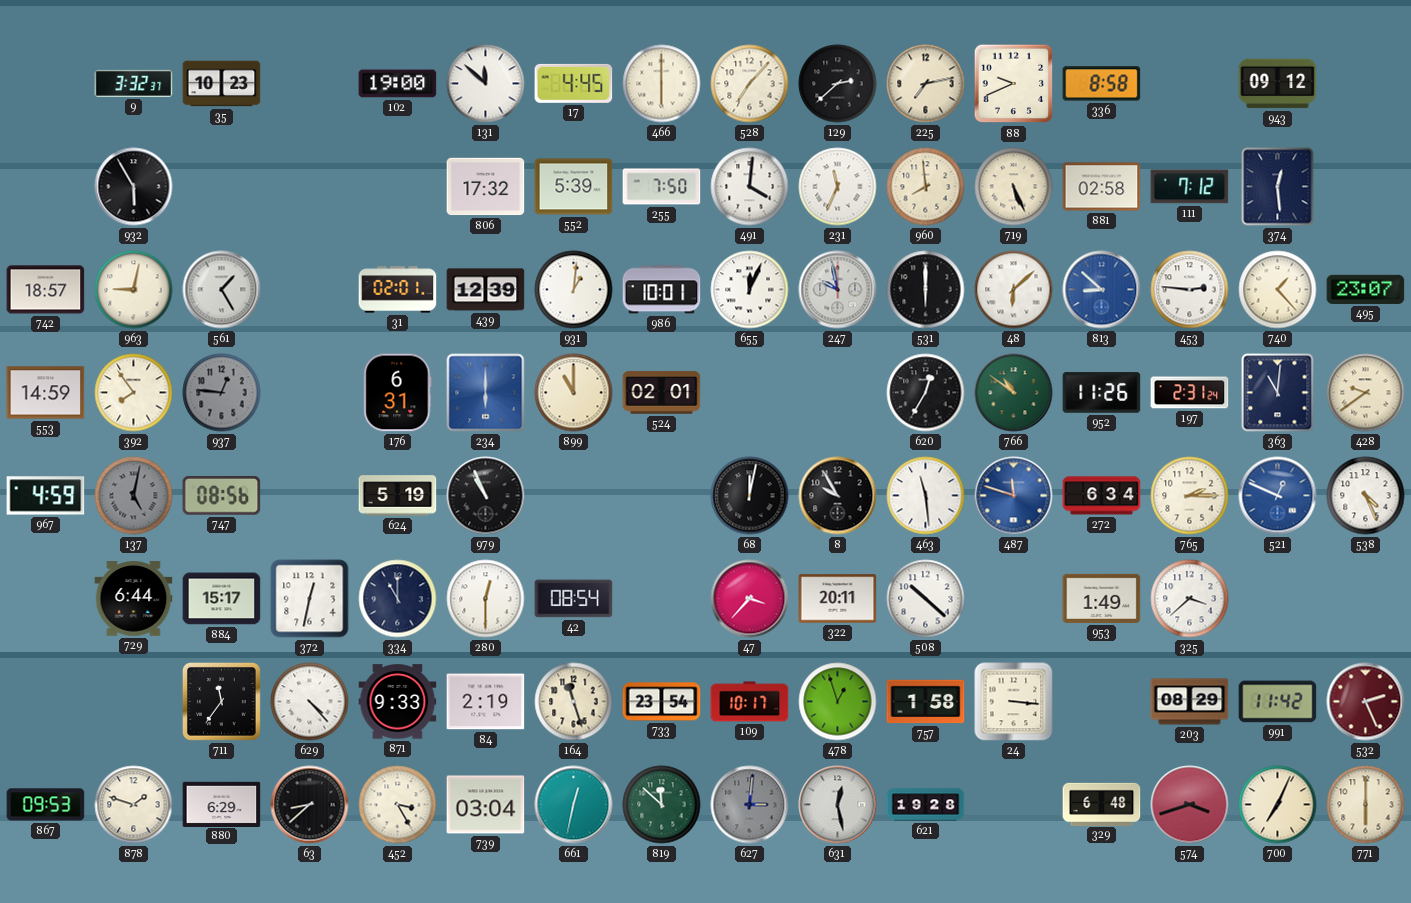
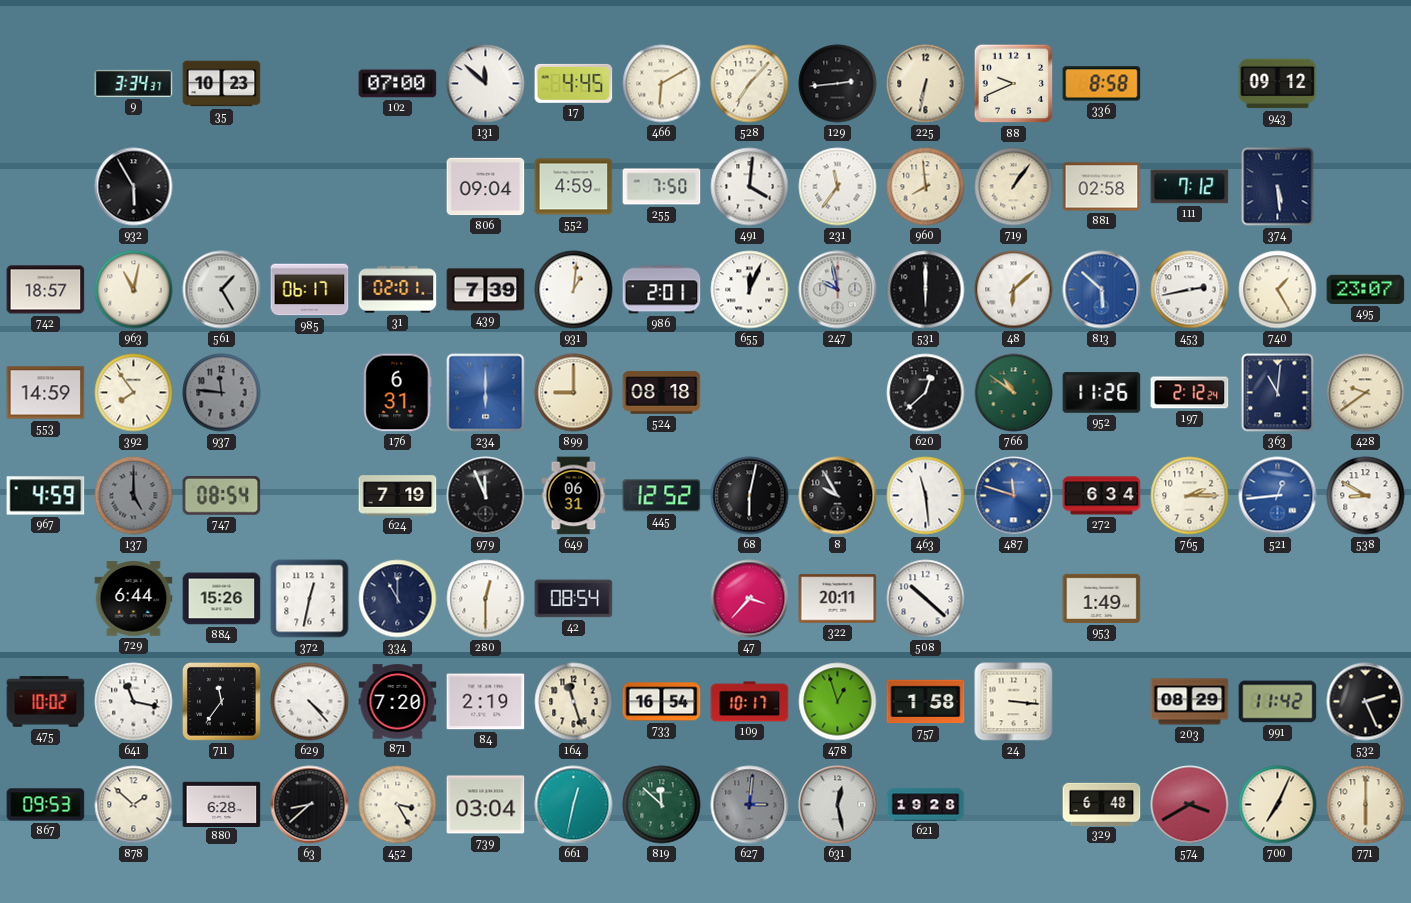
9: 3:32 -> 3:34 (134, 83)
102: 19:00 -> 07:00 (398, 84)
466: 6:00 -> 6:10 (662, 84)
129: 2:38 -> 2:44 (838, 84)
225: 7:13 -> 6:32 (926, 84)
806: 17:32 -> 09:04 (486, 187)
552: 5:39 -> 4:59 (574, 187)
231: 11:34 -> 11:36 (838, 187)
719: 5:26 -> 1:06 (1014, 187)
374: 12:29 -> 5:29 (1278, 187)
963: 9:02 -> 11:02 (134, 290)
985: none -> 06:17 (310, 290)
439: 12:39 -> 7:39 (486, 290)
986: 10:01 -> 2:01 (662, 290)
813: 8:52 -> 5:52 (1102, 290)
453: 2:46 -> 2:43 (1190, 290)
740: 1:23 -> 1:25 (1278, 290)
937: 12:46 -> 11:46 (222, 393)
899: 11:00 -> 9:00 (574, 393)
524: 02:01 -> 08:18 (662, 393)
620: 12:35 -> 12:38 (926, 393)
197: 2:31 -> 2:12 (1190, 393)
137: 5:02 -> 5:00 (134, 496)
747: 08:56 -> 08:54 (222, 495)
624: 5:19 -> 7:19 (398, 496)
979: 10:56 -> 11:56 (486, 496)
649: none -> 06:31 (574, 496)
445: none -> 12:52 (662, 496)
68: 12:02 -> 6:02 (750, 496)
521: 12:49 -> 12:44 (1278, 496)
538: 4:26 -> 8:50 (1366, 496)
884: 15:17 -> 15:26 (222, 599)
325: 3:38 -> none (1190, 599)
475: none -> 10:02 (46, 702)
641: none -> 11:17 (134, 702)
871: 9:33 -> 7:20 (398, 702)
733: 23:54 -> 16:54 (662, 702)
532 dial: burgundy -> black (1366, 702)
878: 1:48 -> 1:52 (134, 805)
880: 6:29 -> 6:28 (222, 804)
574: 3:42 -> 3:40 (1190, 805)
